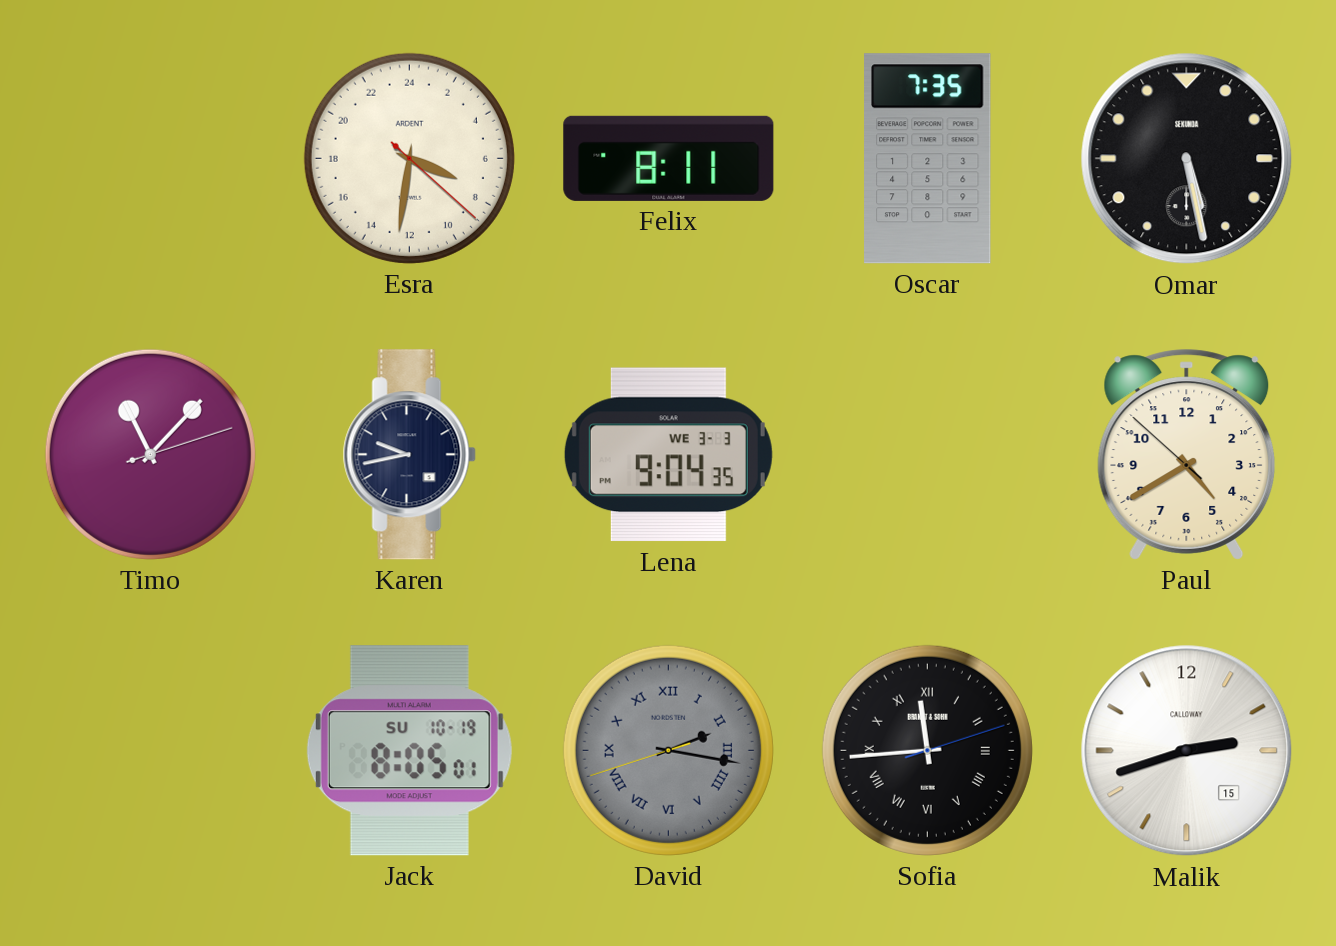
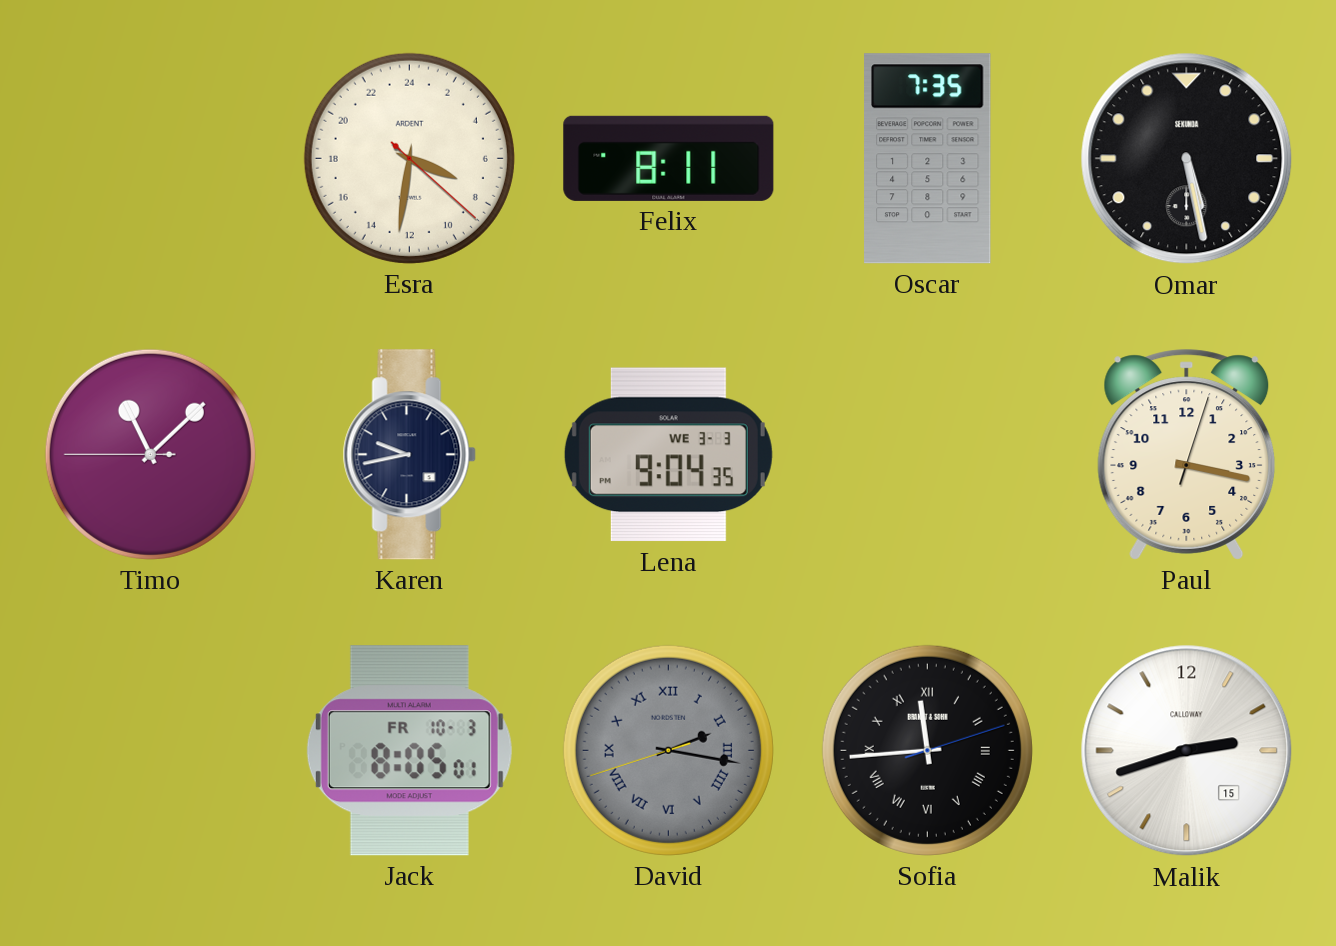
Timo: 11:07:12 -> 11:07:45 (150, 454)
Paul: 4:39 -> 3:17 (1187, 455)
Jack date: SU 10-19 -> FR 10-3 (409, 751)
